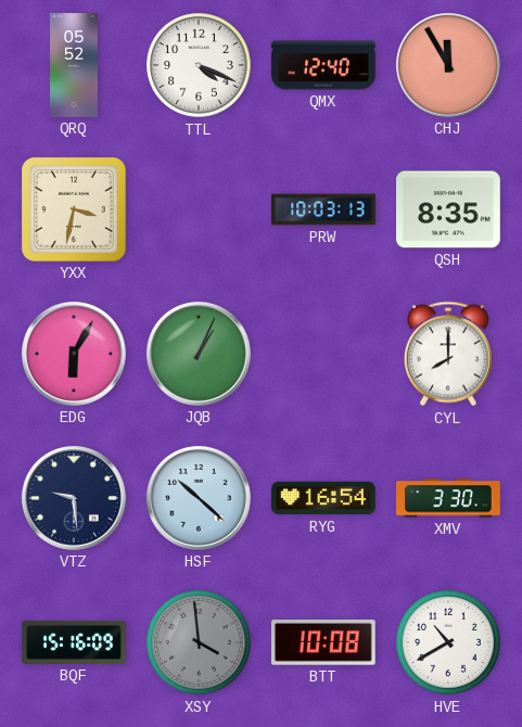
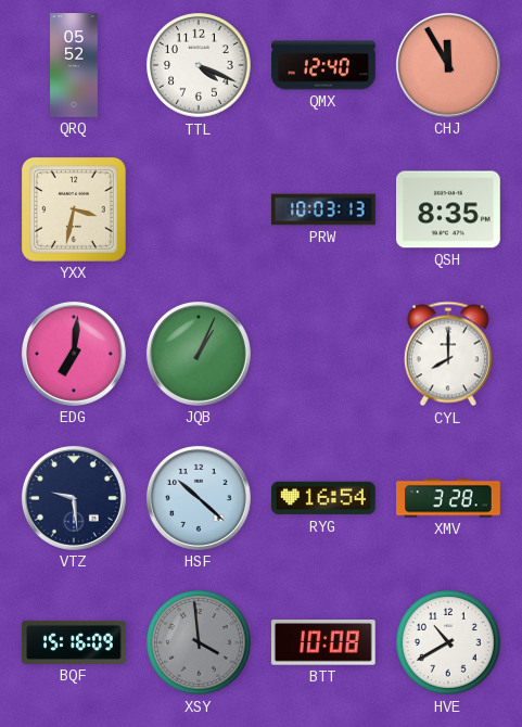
EDG: 6:05 -> 7:01 (74, 354)
XMV: 3:30 -> 3:28 (448, 498)
